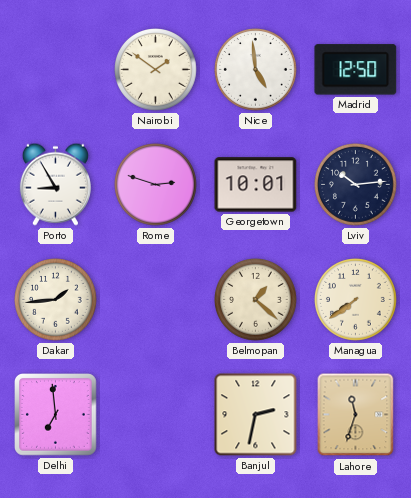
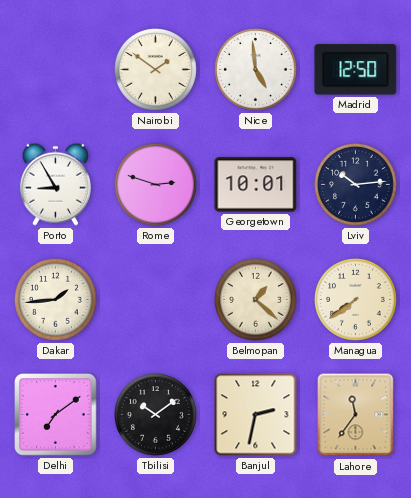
Delhi: 6:59 -> 7:09 (56, 415)
Tbilisi: none -> 10:09 (156, 415)
Lahore: 11:33 -> 11:36 (356, 415)
